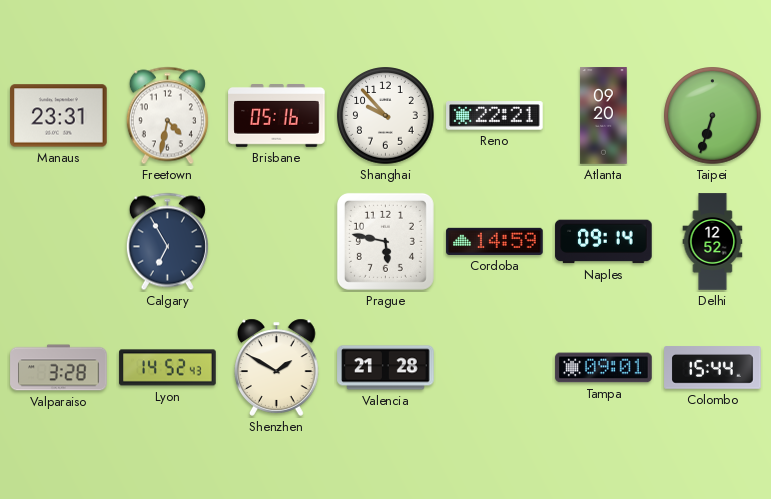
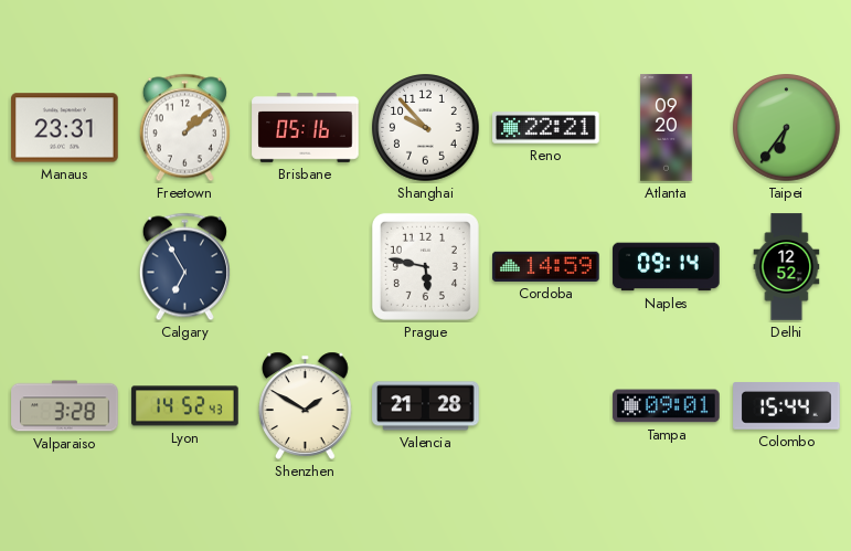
Freetown: 4:32 -> 1:08 (184, 128)
Taipei: 6:33 -> 6:36 (787, 128)
